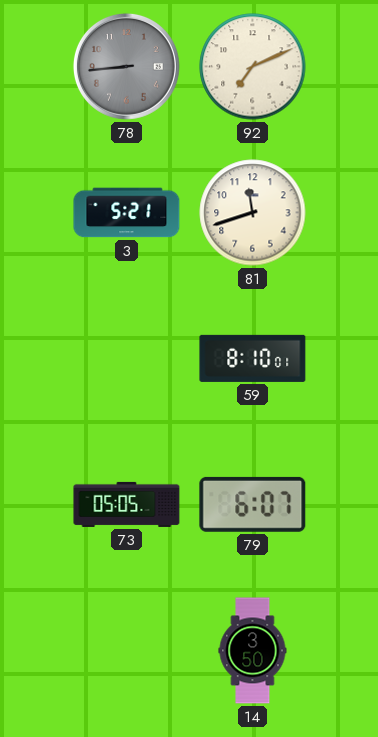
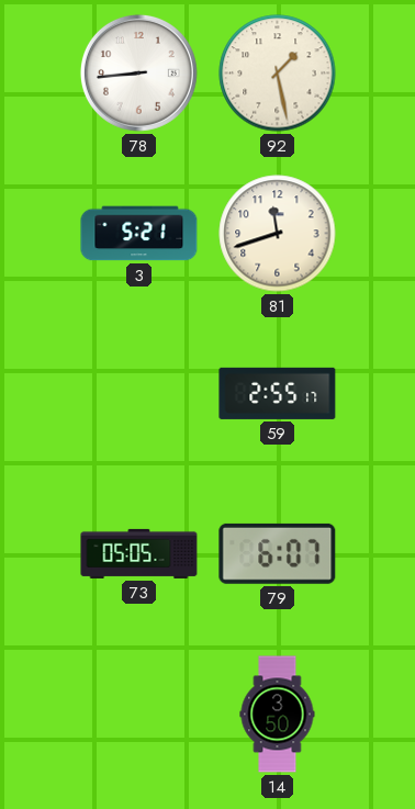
78 dial: grey -> white (138, 72)
92: 7:11 -> 1:28 (278, 74)
59: 8:10 -> 2:55 (278, 393)
